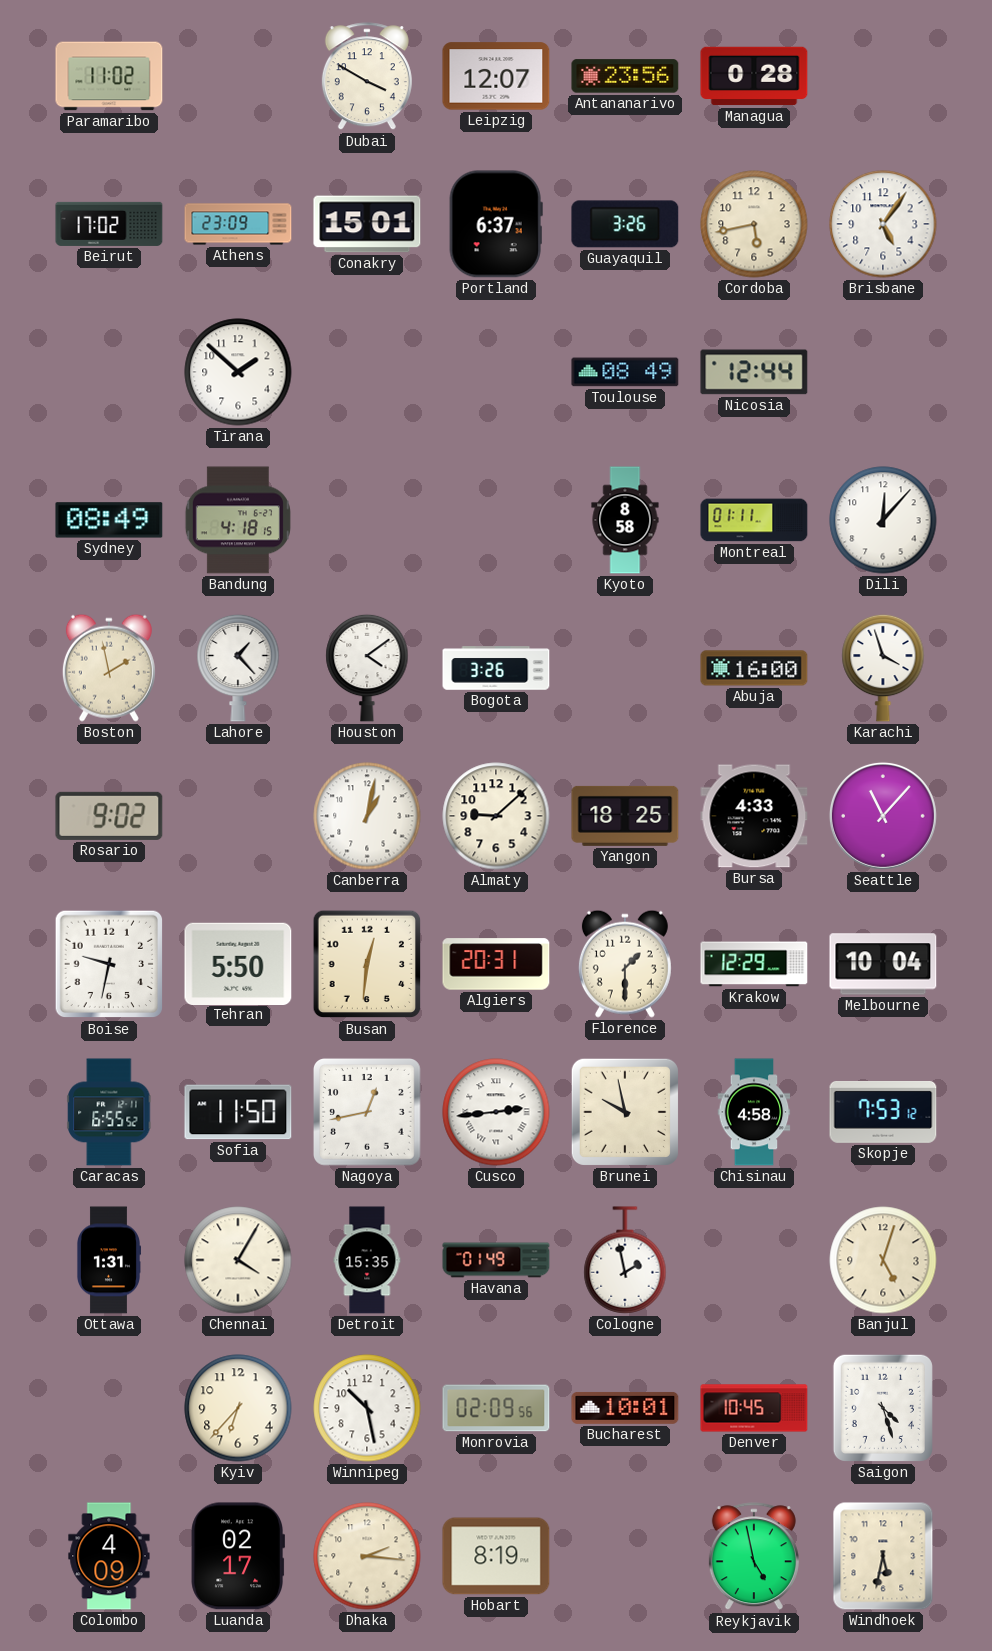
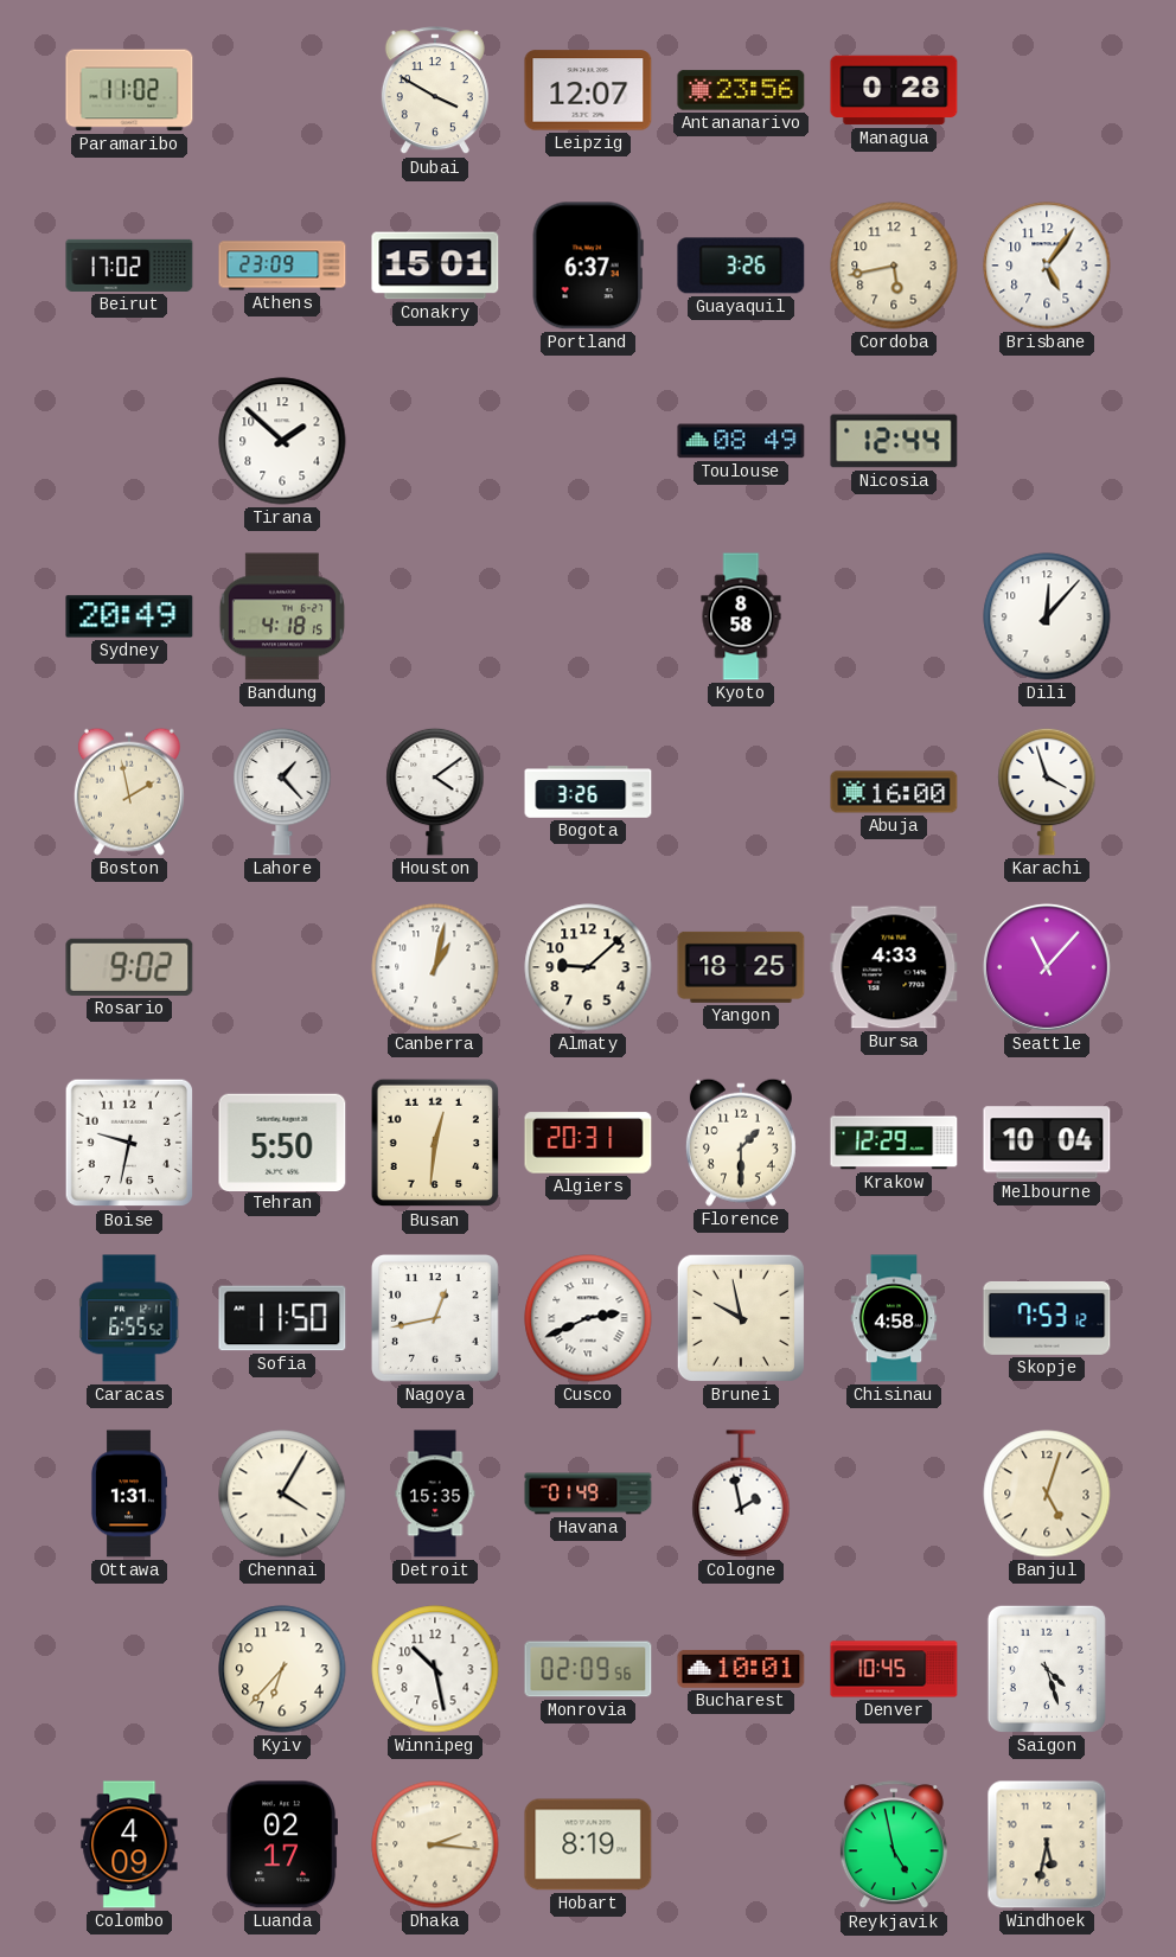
Sydney: 08:49 -> 20:49 (129, 616)
Montreal: 01:11 -> none (754, 520)
Cusco: 2:44 -> 2:41 (588, 1318)
